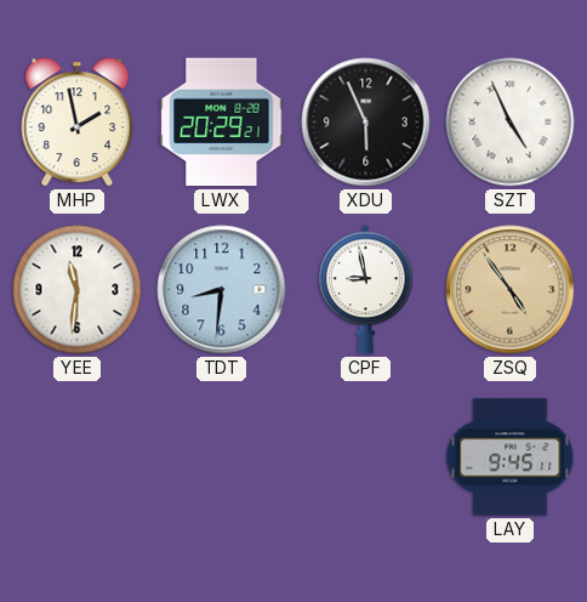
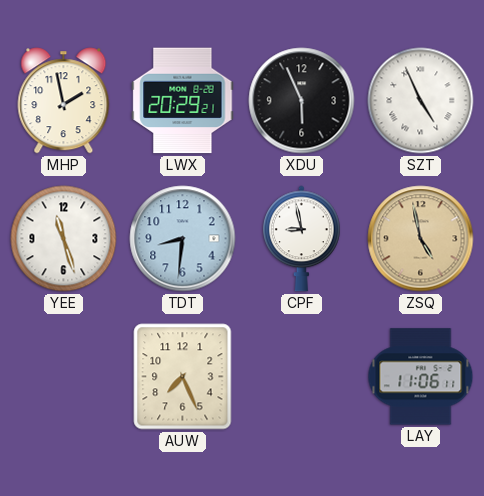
YEE: 11:31 -> 11:27 (64, 239)
ZSQ: 4:54 -> 4:58 (421, 239)
AUW: none -> 7:26 (183, 377)
LAY: 9:45 -> 11:06 (421, 377)
